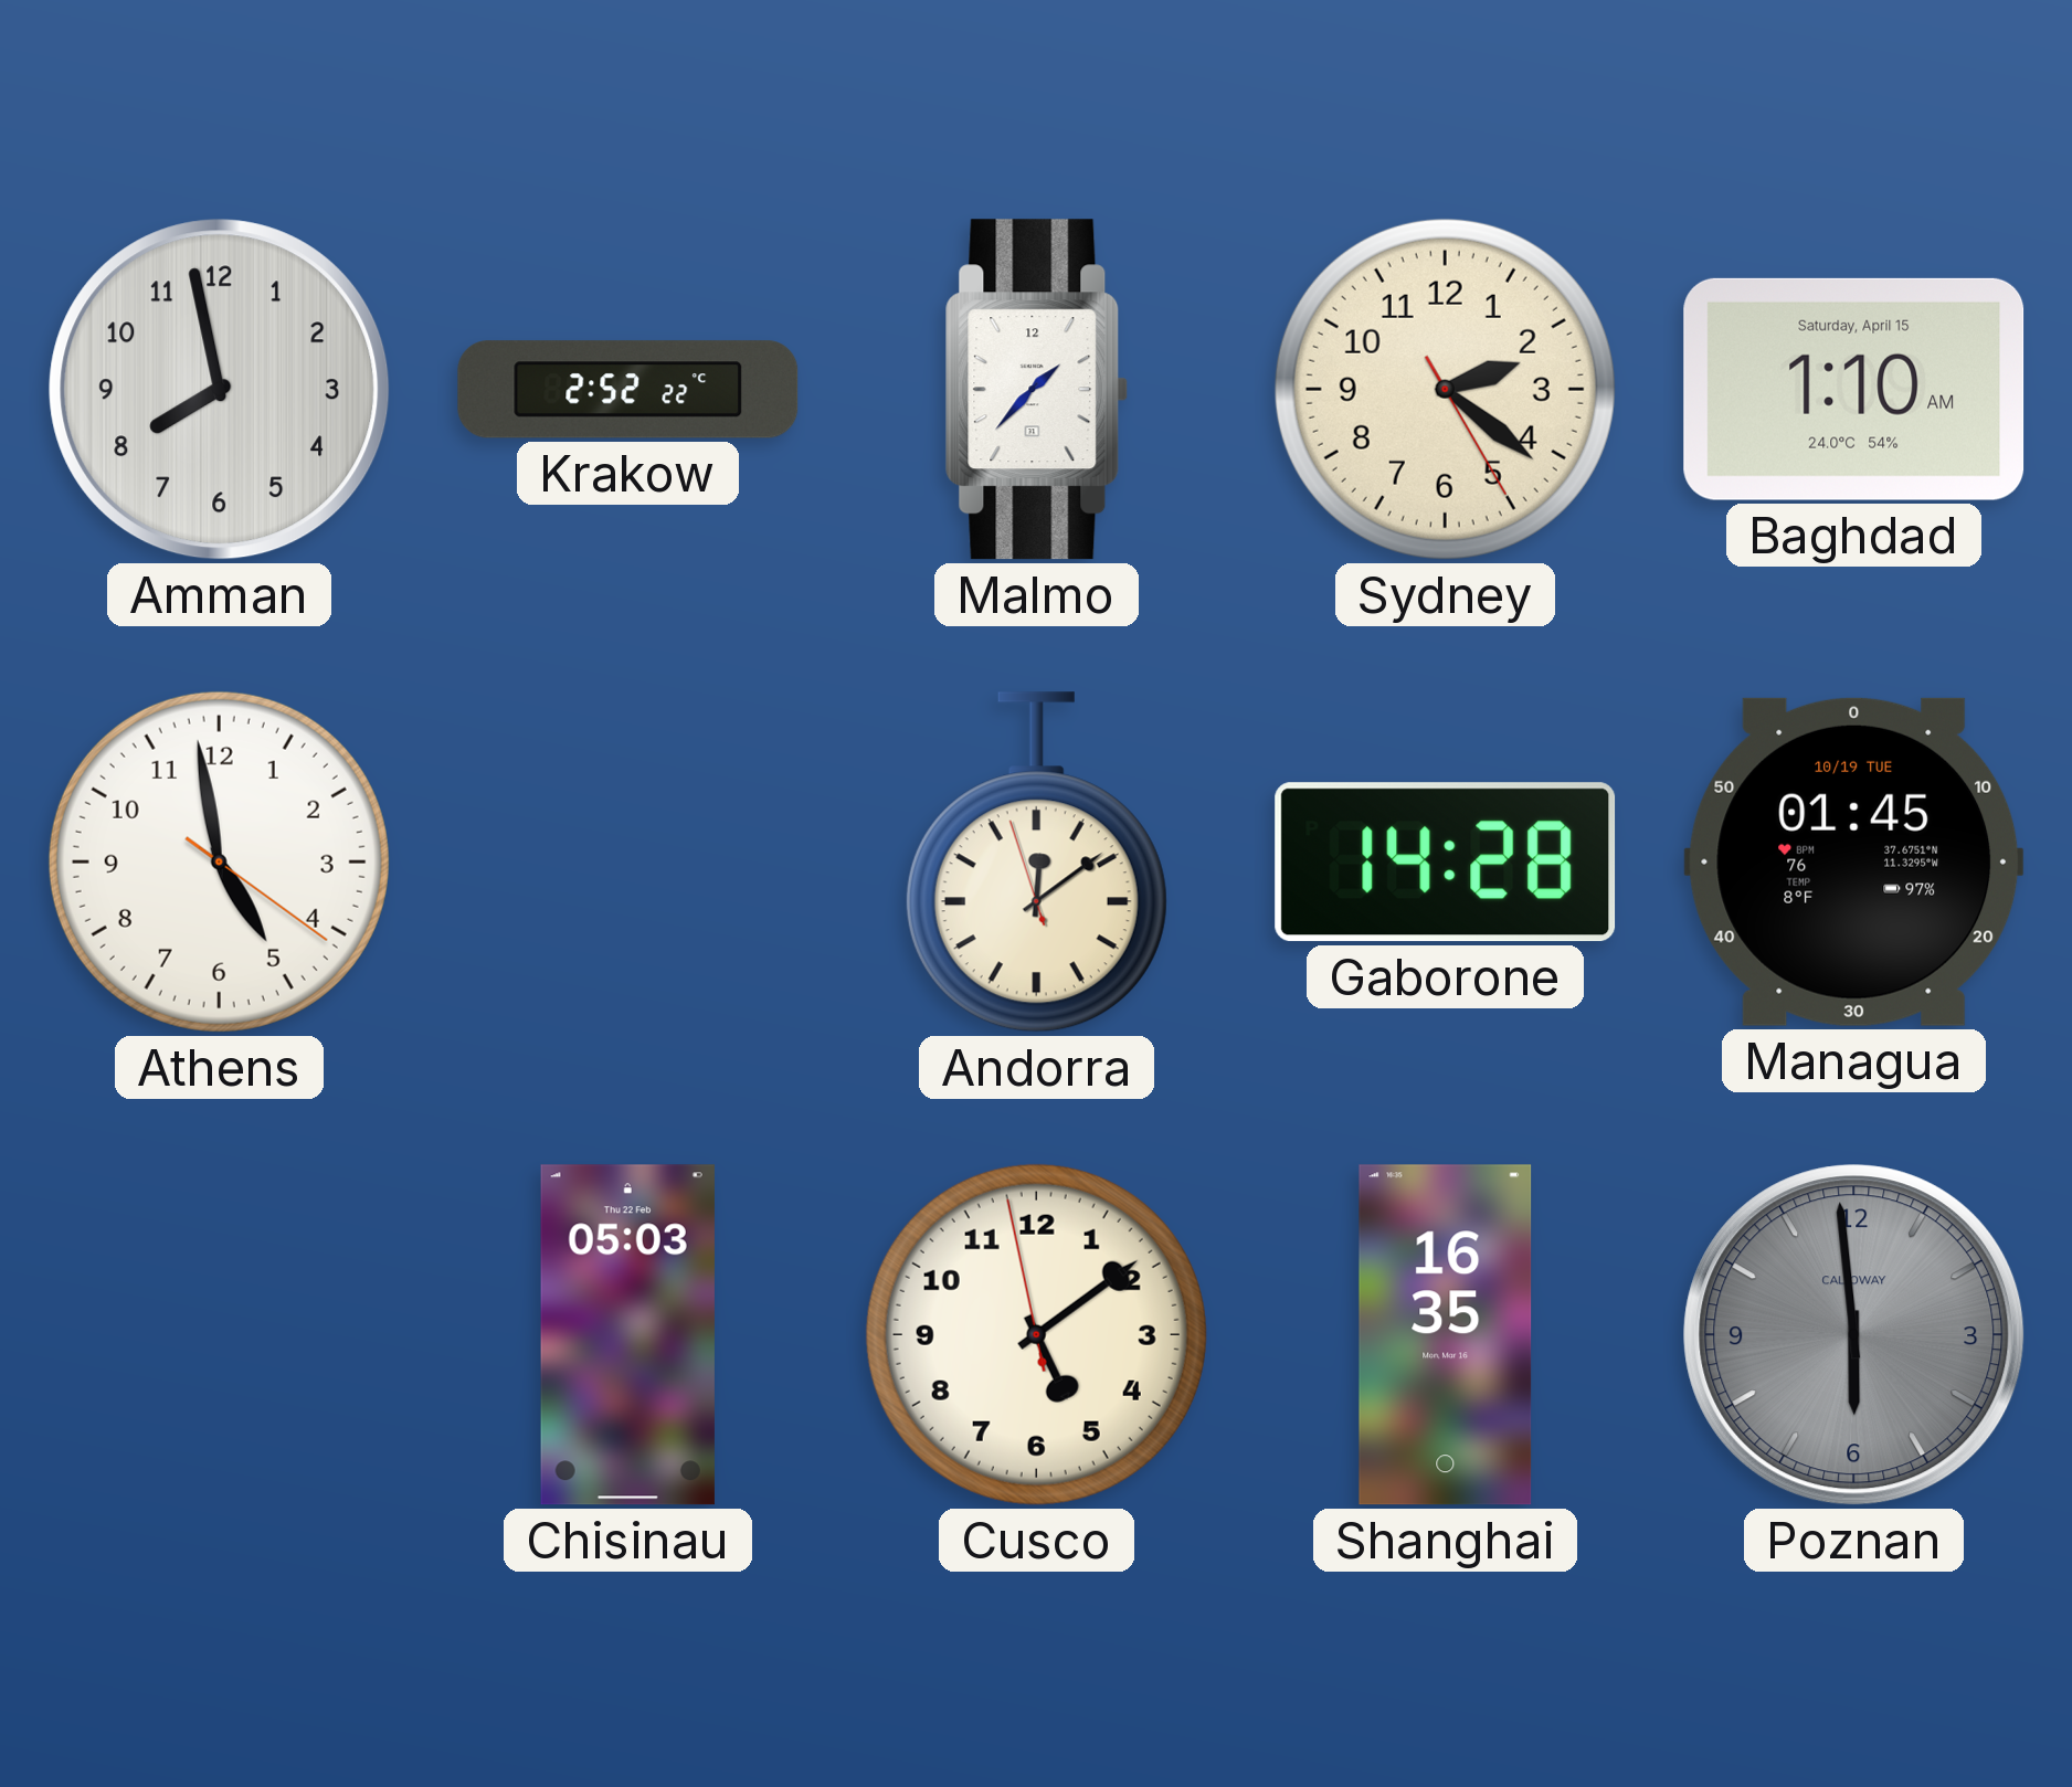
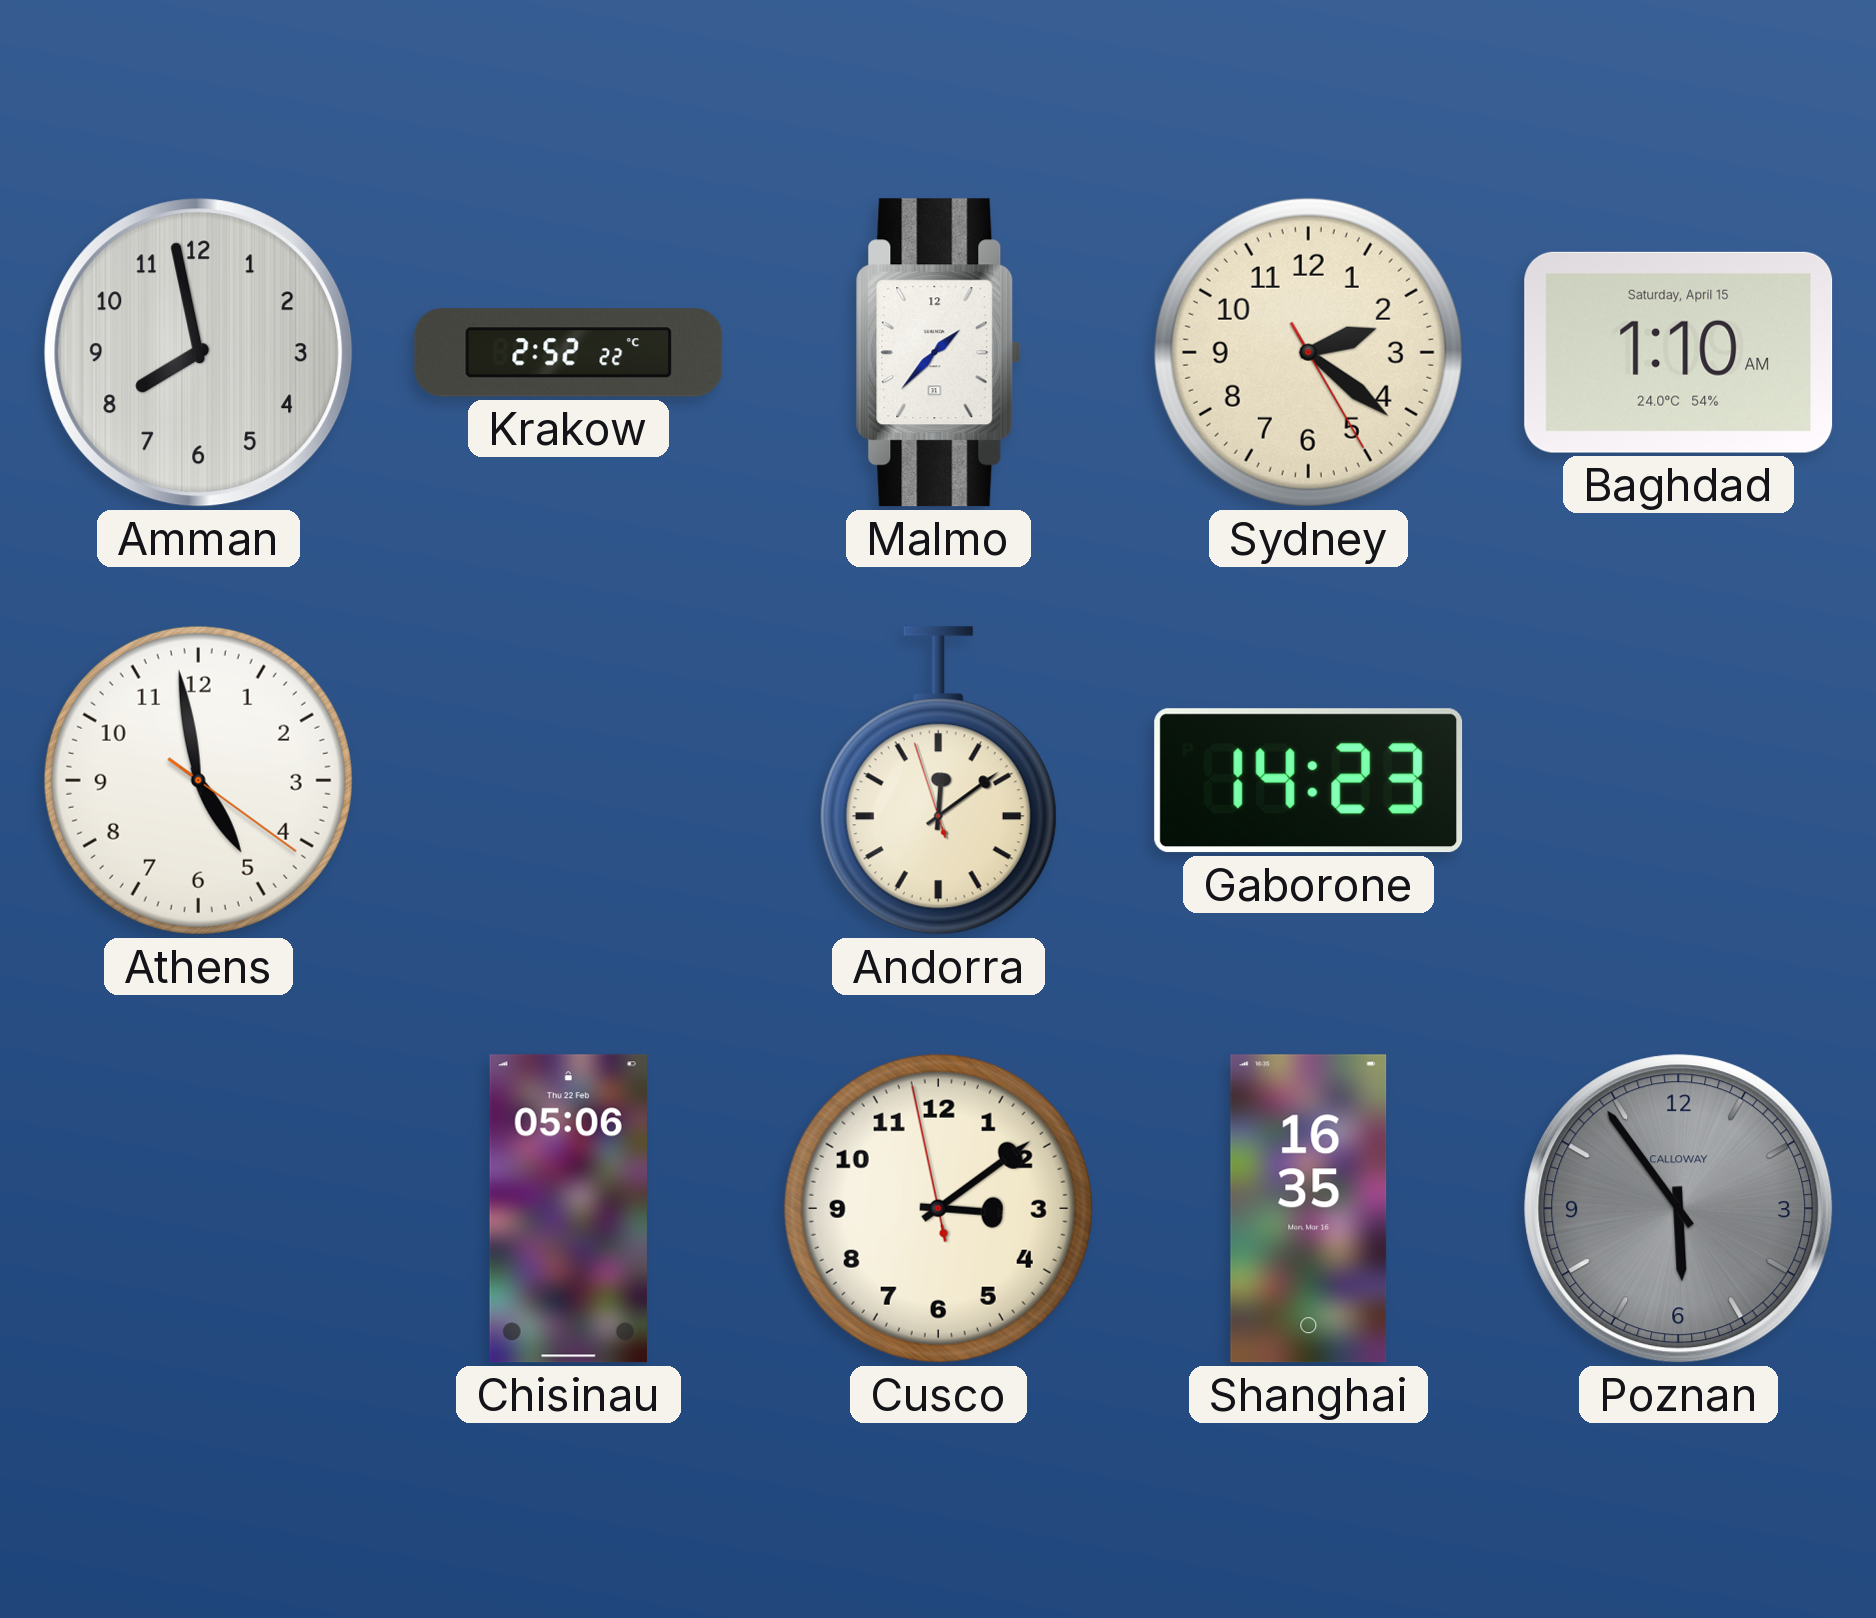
Gaborone: 14:28 -> 14:23 (1309, 781)
Managua: 01:45 -> none (1854, 861)
Chisinau: 05:03 -> 05:06 (568, 1209)
Cusco: 5:08 -> 3:08 (938, 1208)
Poznan: 5:59 -> 5:54 (1679, 1209)
